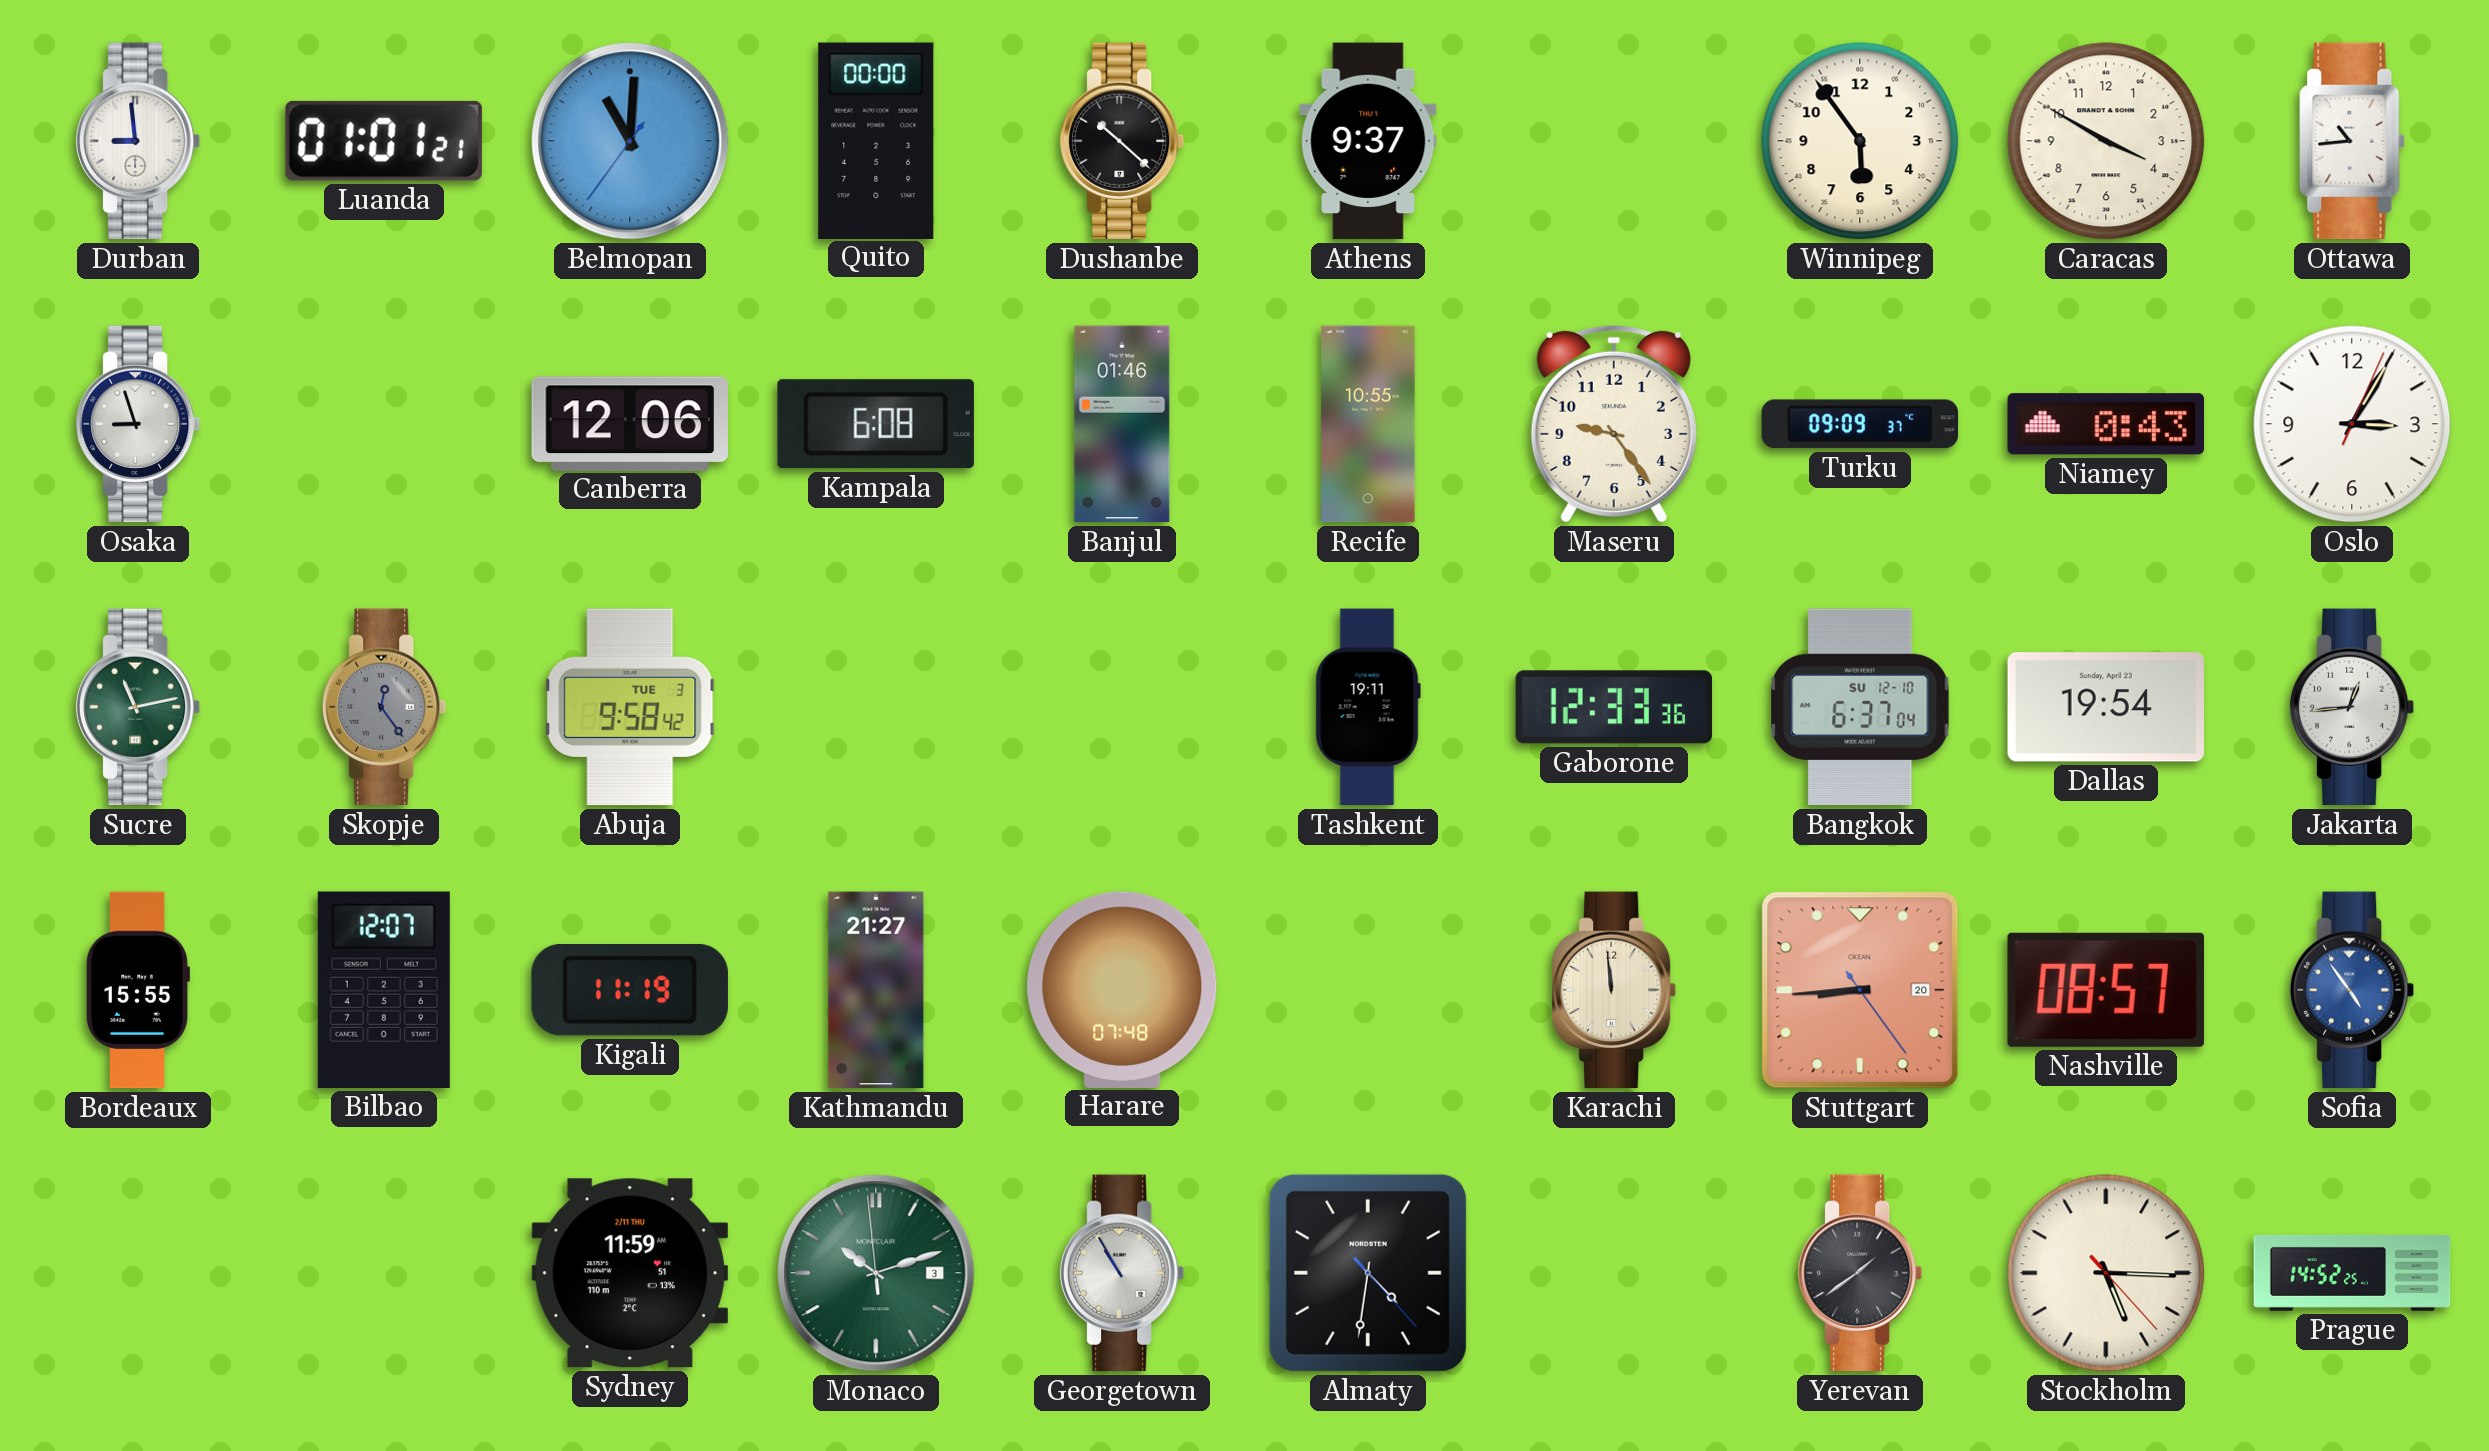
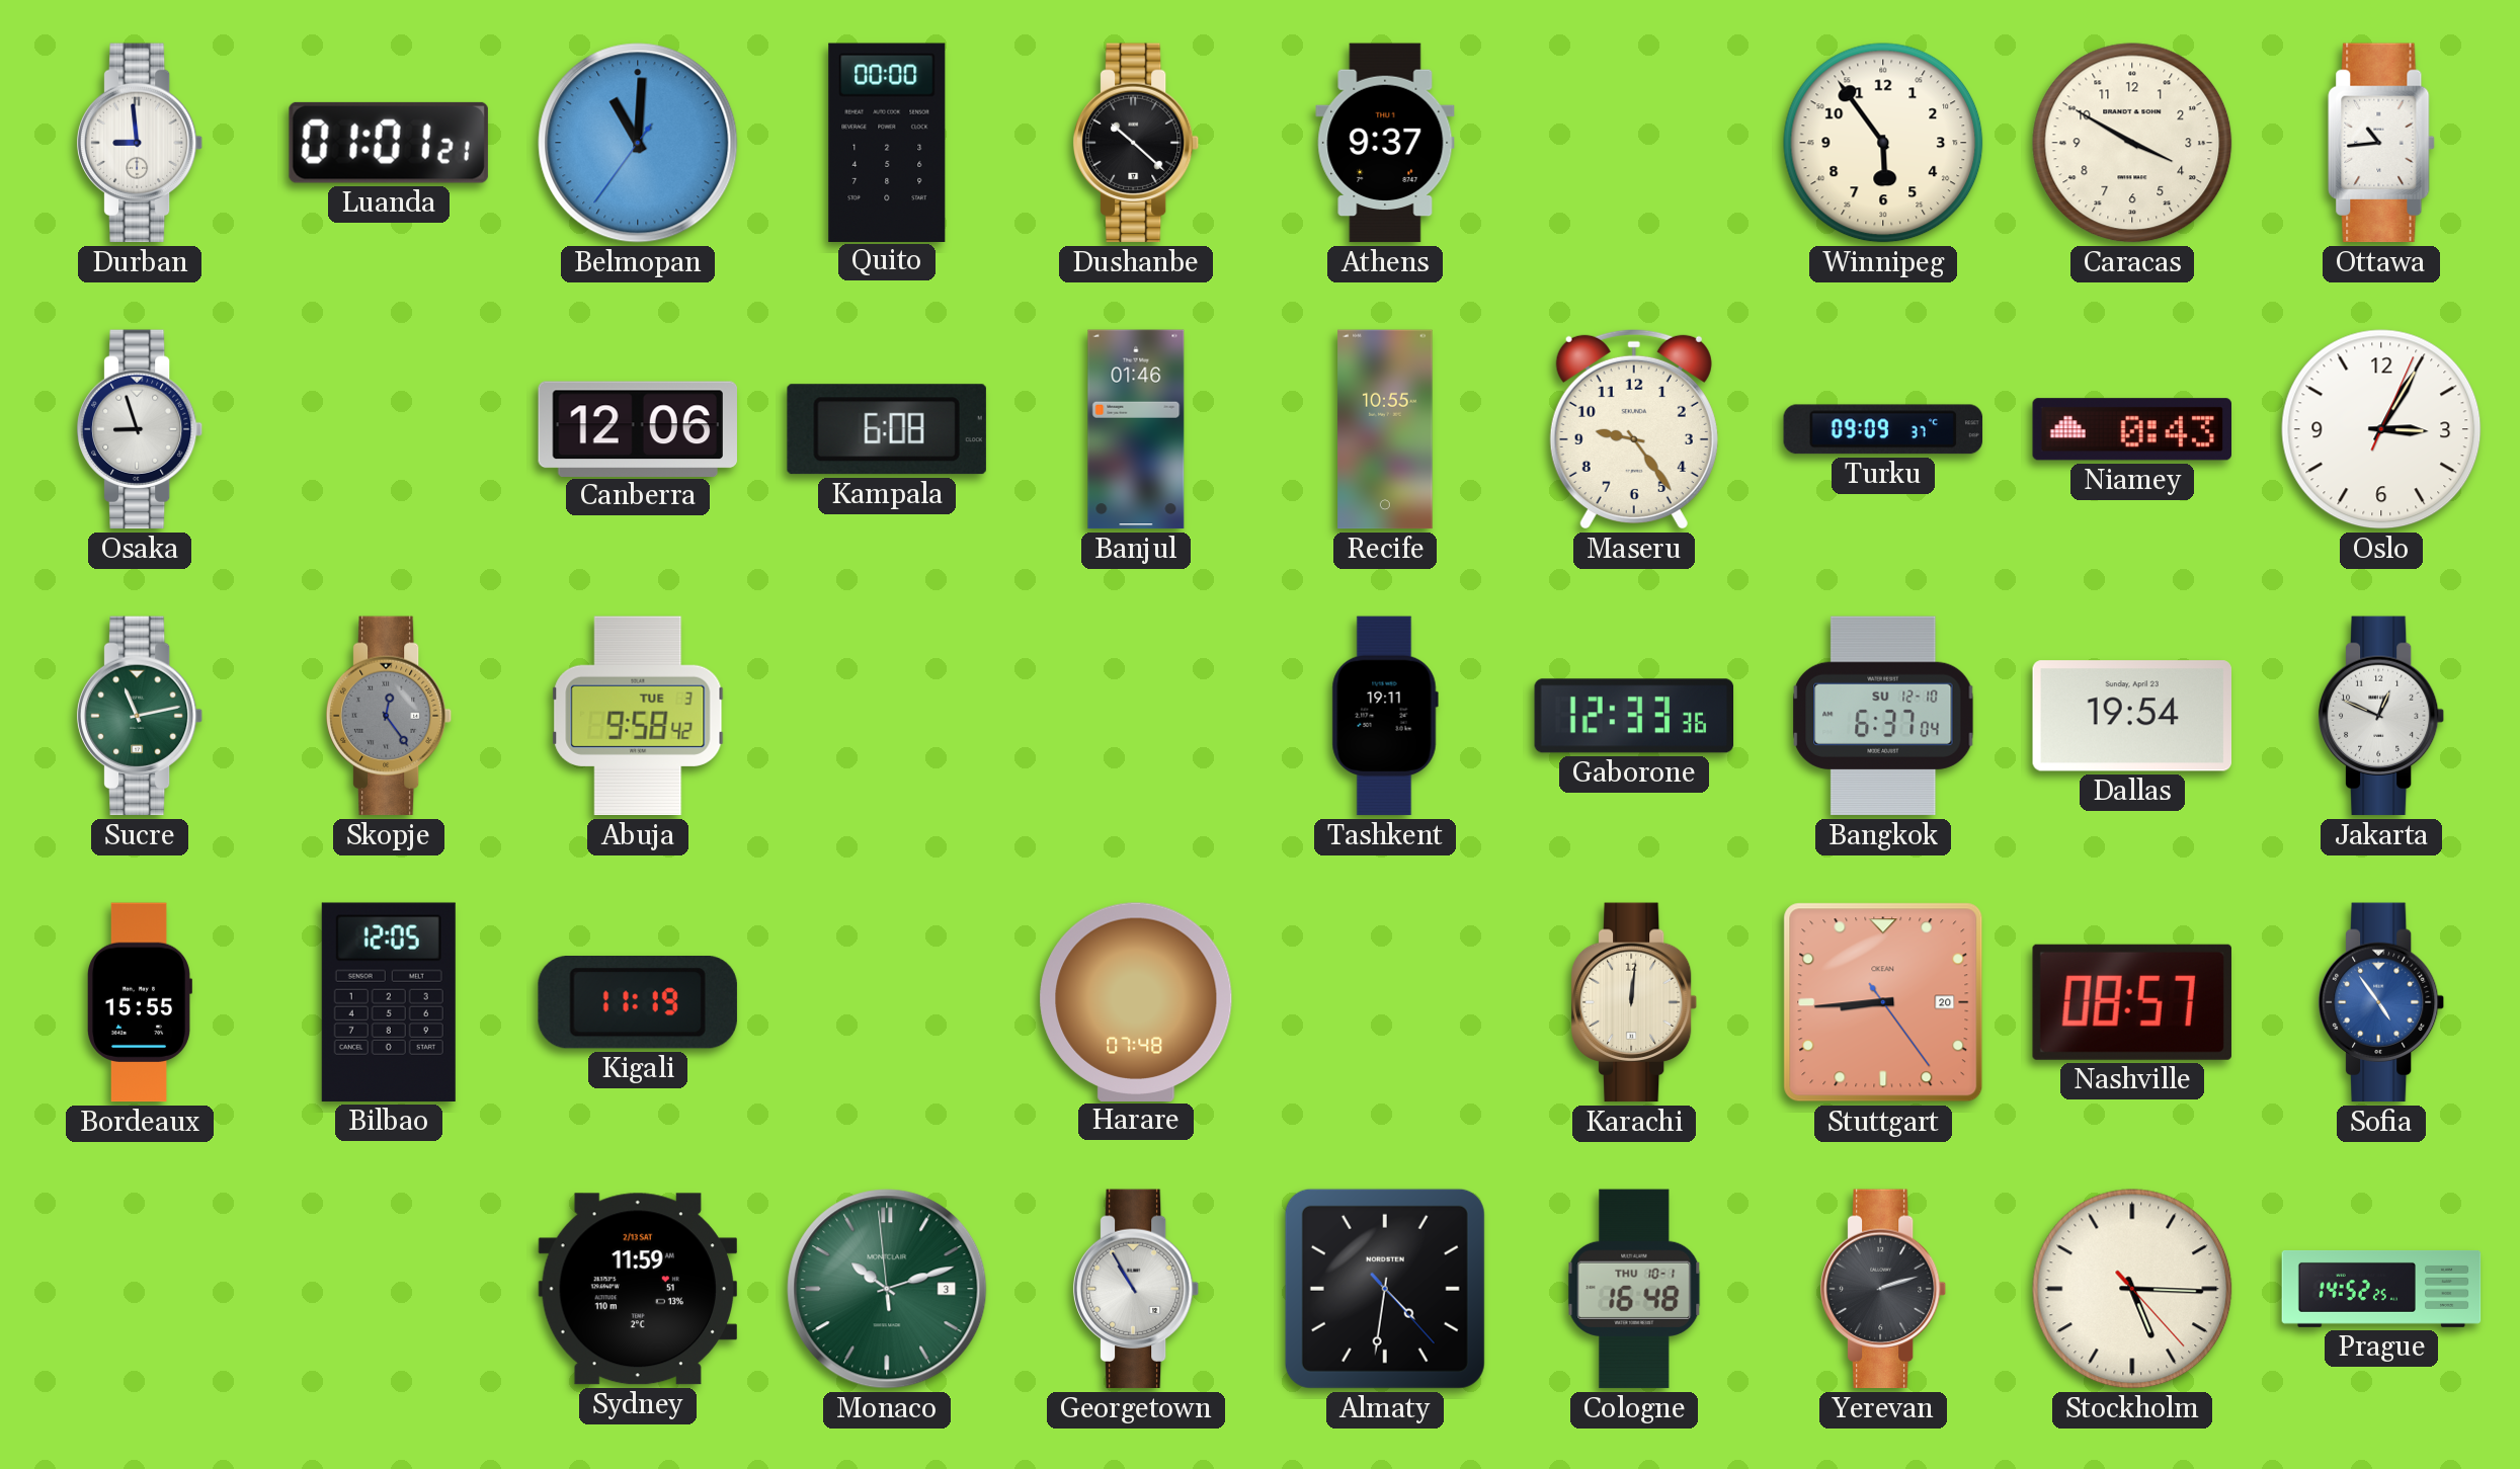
Jakarta: 12:44 -> 12:49 (2381, 716)
Bilbao: 12:07 -> 12:05 (389, 1002)
Kathmandu: 21:27 -> none (876, 990)
Karachi: 11:59 -> 12:01 (1634, 1002)
Sydney date: 2/11 THU -> 2/13 SAT (637, 1289)
Cologne: none -> 16:48 (1634, 1289)
Yerevan: 1:39 -> 2:12 (1883, 1289)
